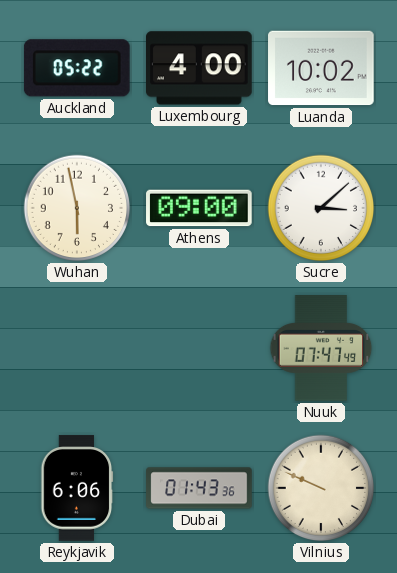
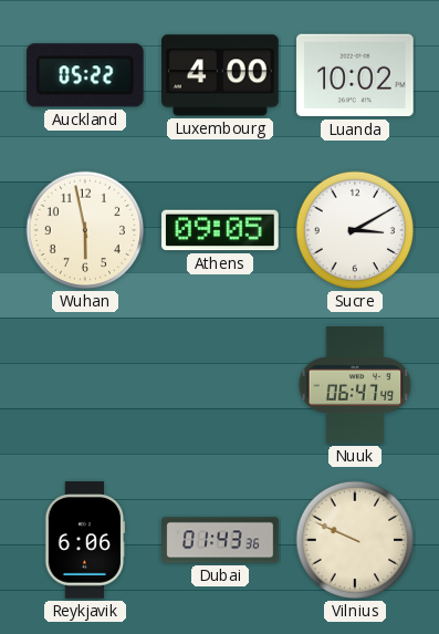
Athens: 09:00 -> 09:05 (220, 230)
Sucre: 3:08 -> 3:10 (355, 230)
Nuuk: 07:47 -> 06:47 (355, 385)
